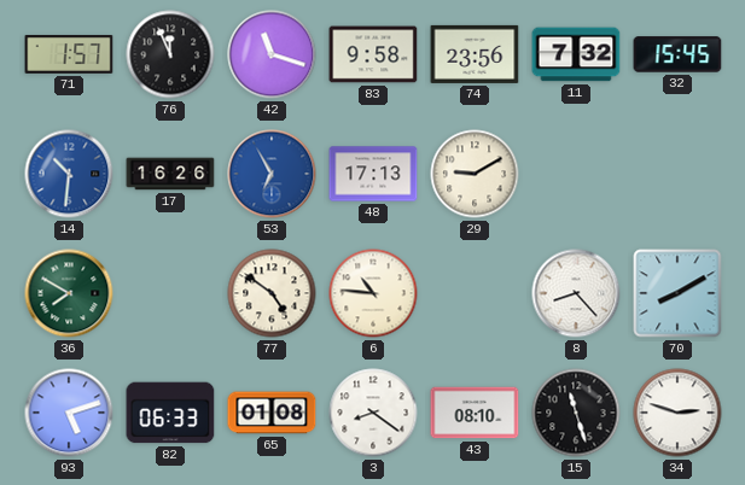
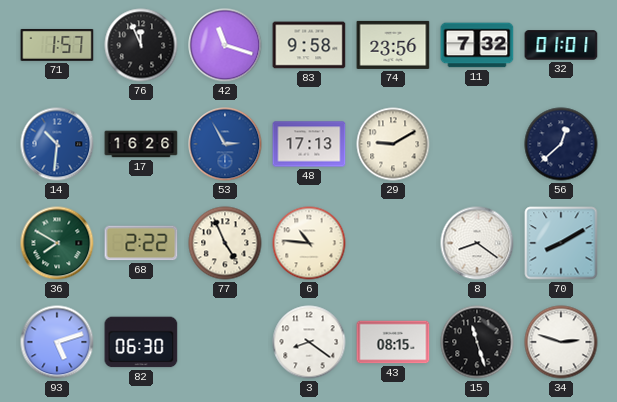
32: 15:45 -> 01:01 (561, 45)
53: 6:55 -> 2:55 (225, 144)
56: none -> 12:38 (561, 144)
68: none -> 2:22 (141, 243)
77: 4:51 -> 4:56 (225, 243)
8: 8:23 -> 8:21 (477, 243)
82: 06:33 -> 06:30 (141, 342)
65: 01:08 -> none (272, 413)
43: 08:10 -> 08:15 (393, 342)
